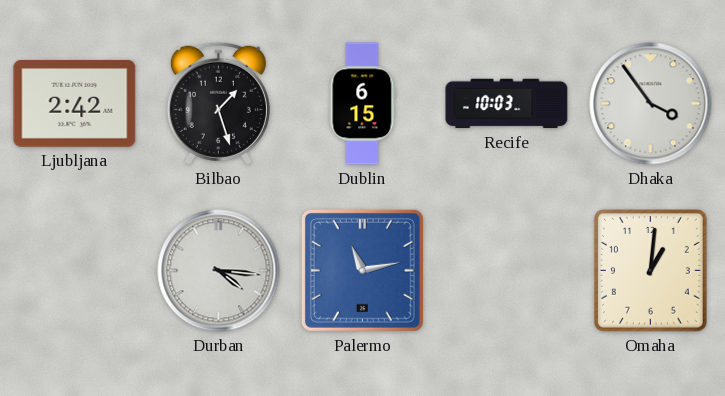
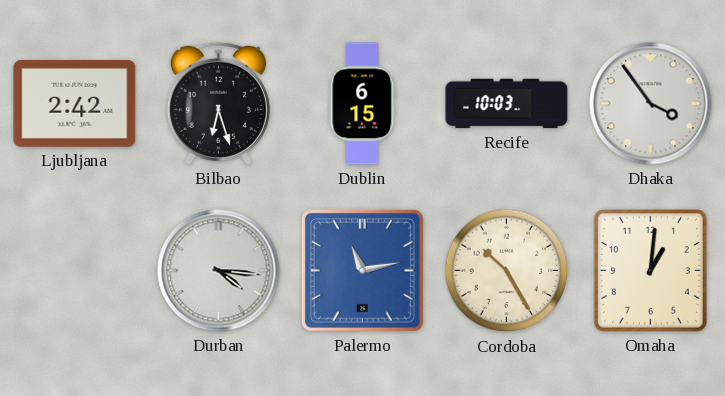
Bilbao: 1:27 -> 6:27 (218, 103)
Cordoba: none -> 10:25 (507, 271)
